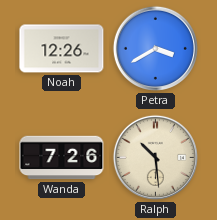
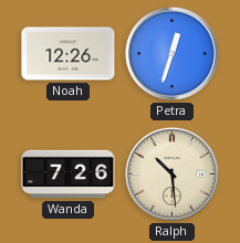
Petra: 3:40 -> 12:33 (171, 53)
